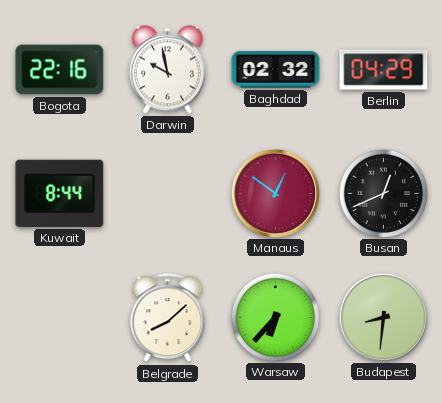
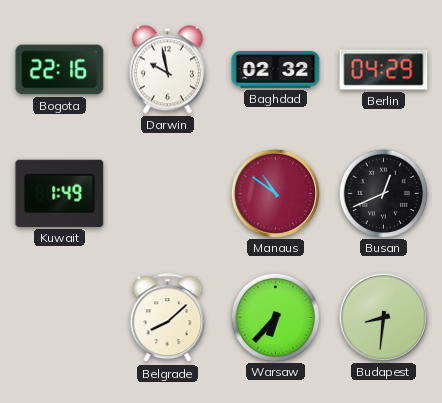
Kuwait: 8:44 -> 1:49 (60, 193)
Manaus: 12:51 -> 10:51 (275, 193)
